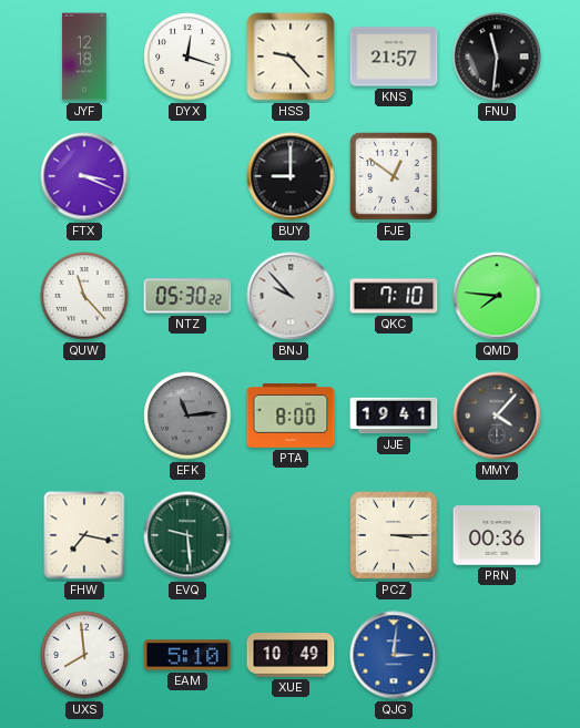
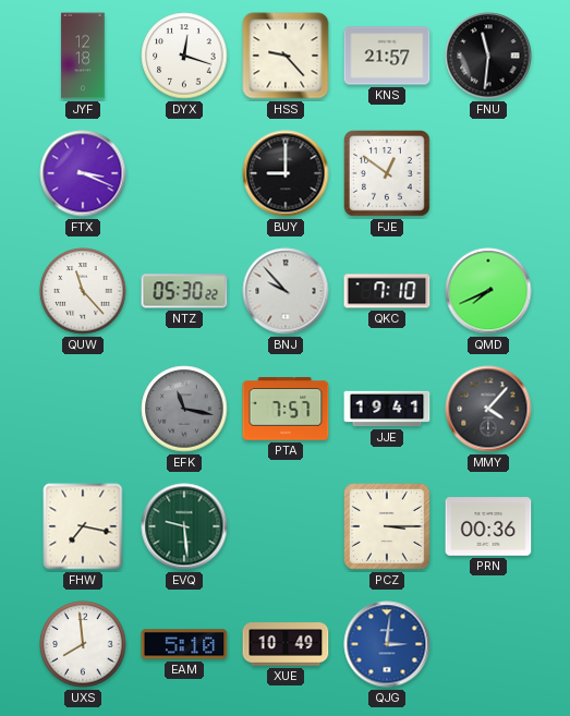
QMD: 7:46 -> 7:41 (488, 291)
EFK: 11:14 -> 11:17 (184, 409)
PTA: 8:00 -> 7:57 (286, 409)
